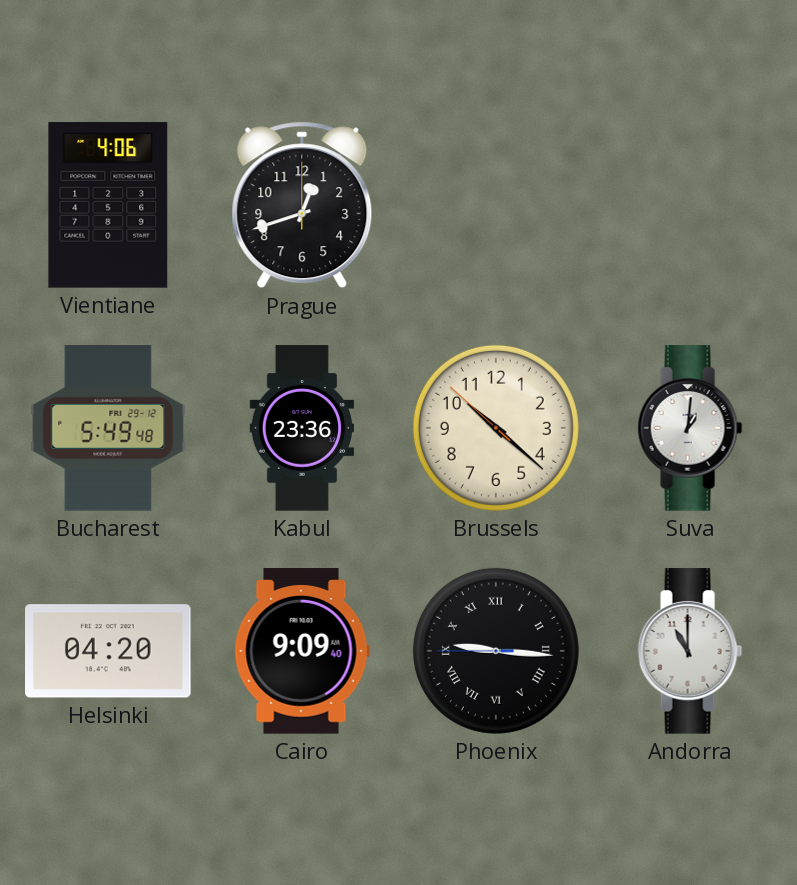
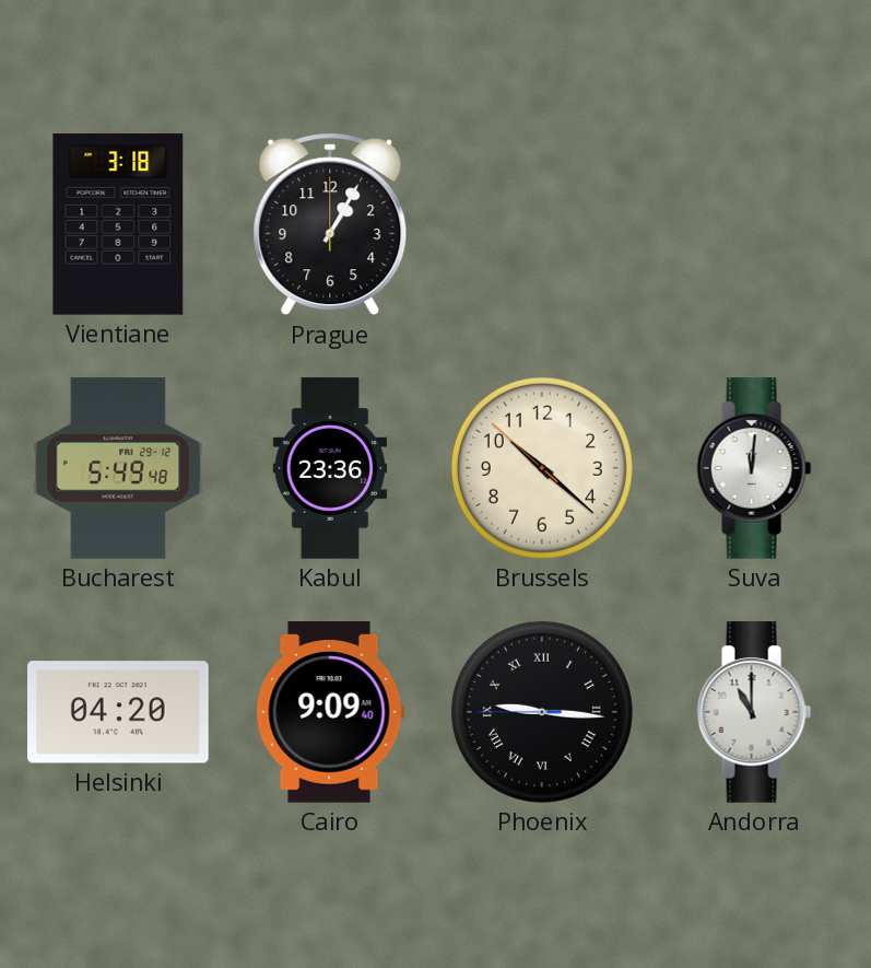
Vientiane: 4:06 -> 3:18 (118, 224)
Prague: 12:42 -> 1:05 (330, 224)
Suva: 1:01 -> 12:01 (754, 468)
